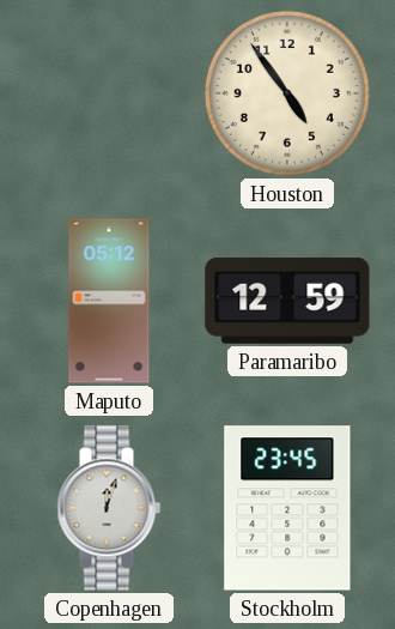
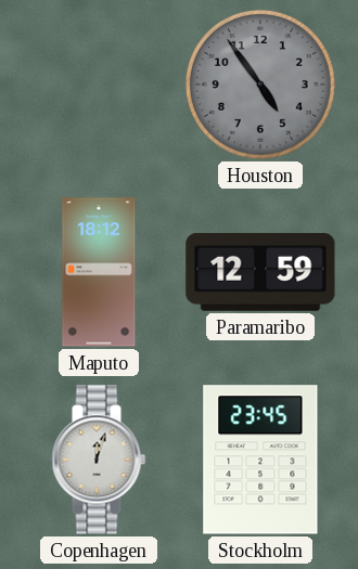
Houston dial: cream -> grey (260, 85)
Maputo: 05:12 -> 18:12 (99, 272)
